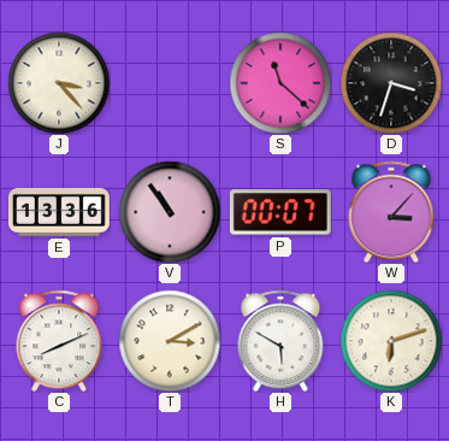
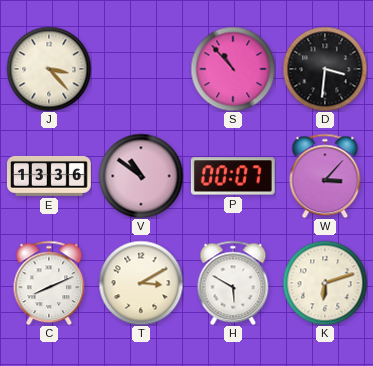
S: 11:22 -> 10:53 (233, 69)
D: 3:33 -> 3:31 (325, 69)
V: 10:54 -> 10:51 (141, 176)
